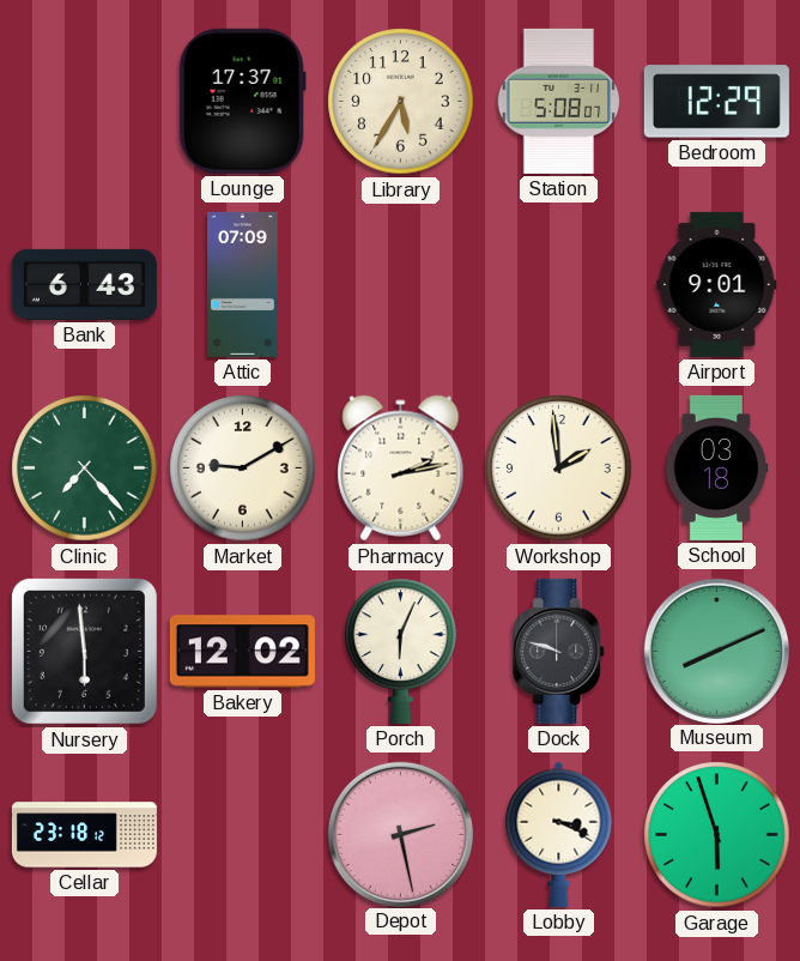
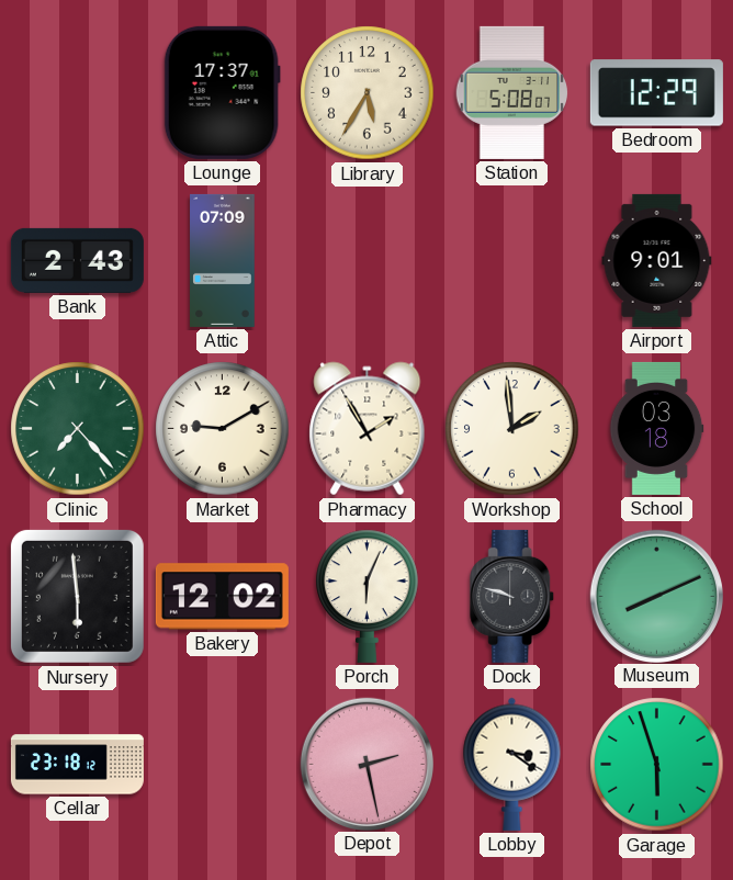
Bank: 6:43 -> 2:43 (77, 260)
Pharmacy: 2:13 -> 1:55 (368, 429)
Lobby: 3:19 -> 3:21 (512, 764)
